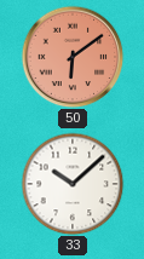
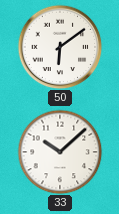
50 dial: salmon -> white (60, 47)
